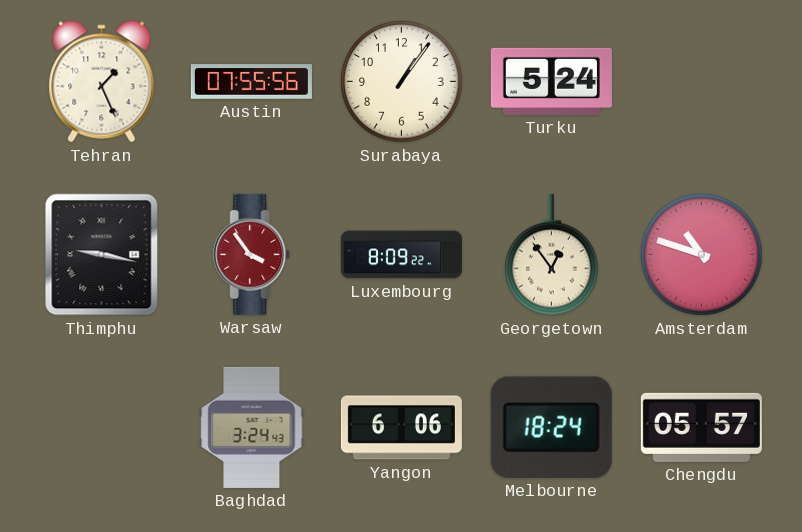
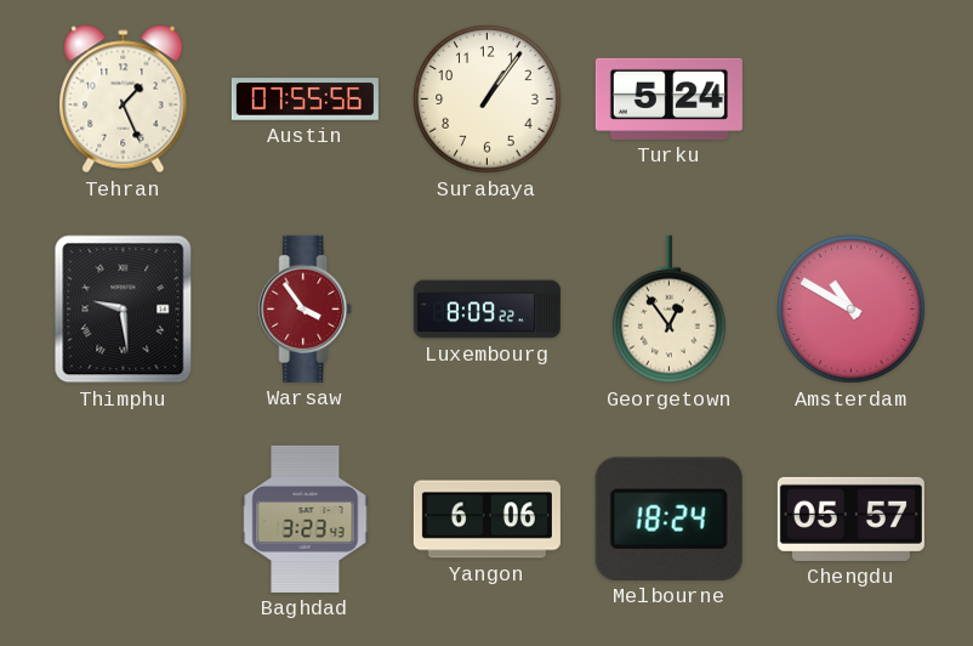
Thimphu: 9:17 -> 9:29 (124, 310)
Amsterdam: 10:48 -> 10:50 (852, 310)
Baghdad: 3:24 -> 3:23 (306, 518)
